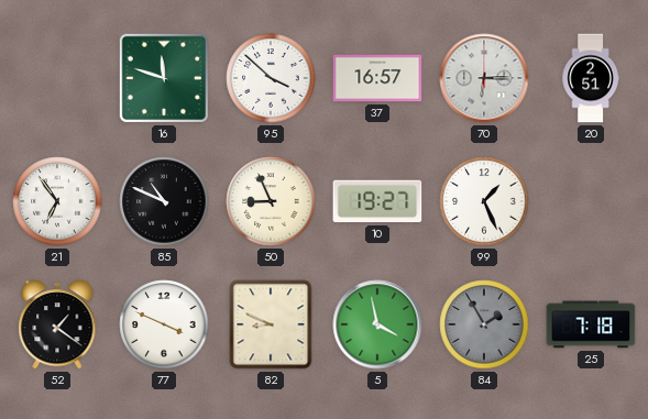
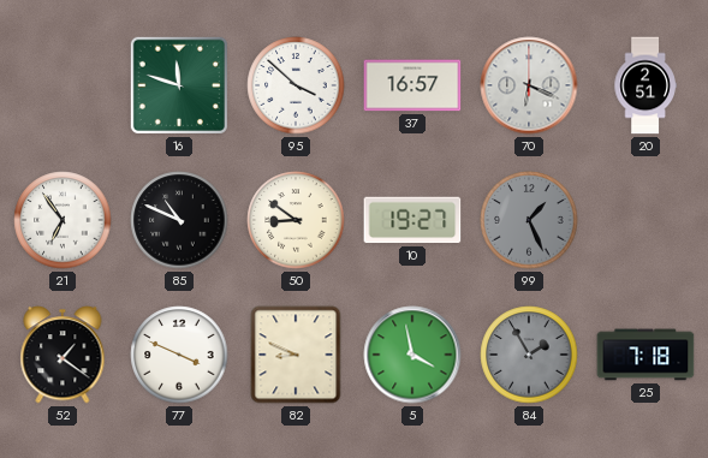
70: 6:15 -> 6:19 (529, 85)
50: 8:56 -> 8:51 (296, 220)
99 dial: white -> grey (529, 220)
